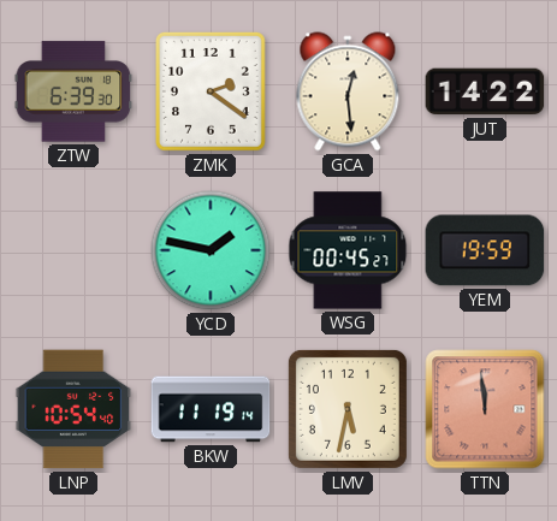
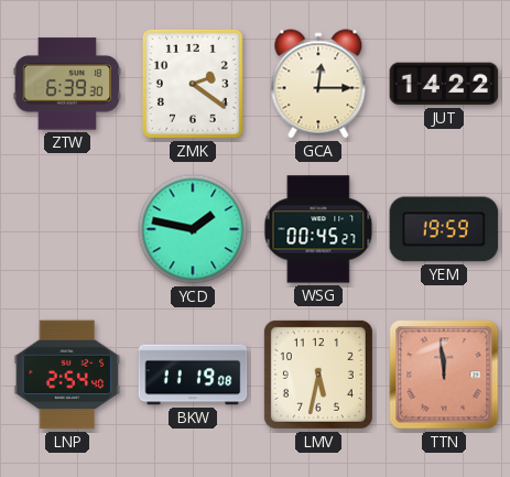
GCA: 12:29 -> 12:15 (318, 84)
LNP: 10:54 -> 2:54 (67, 375)
BKW: 11:19:14 -> 11:19:08 (193, 375)
